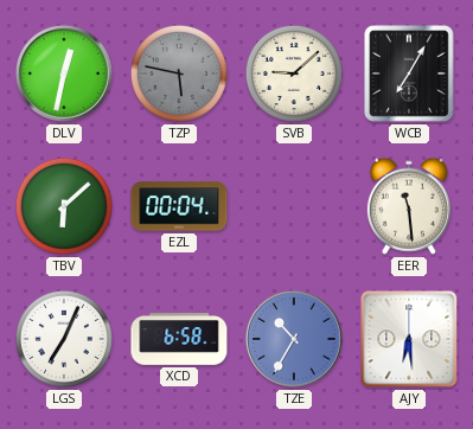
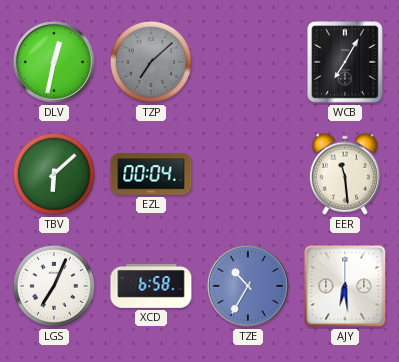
TZP: 5:47 -> 7:08 (151, 62)
SVB: 9:08 -> none (294, 73)
